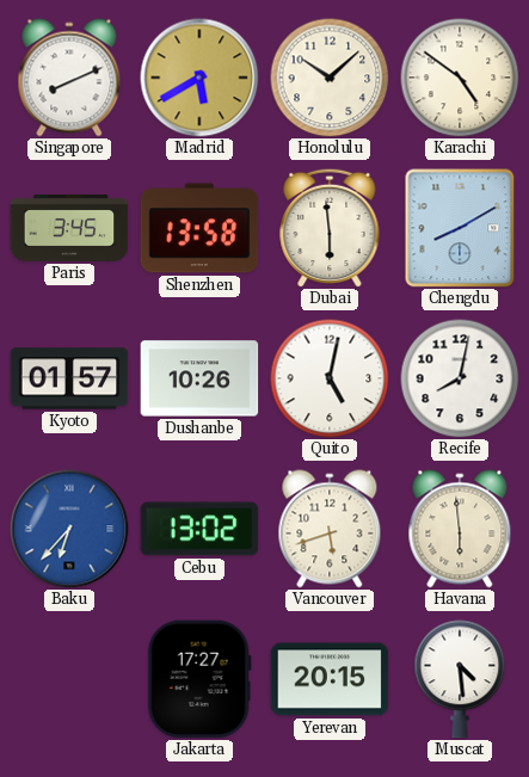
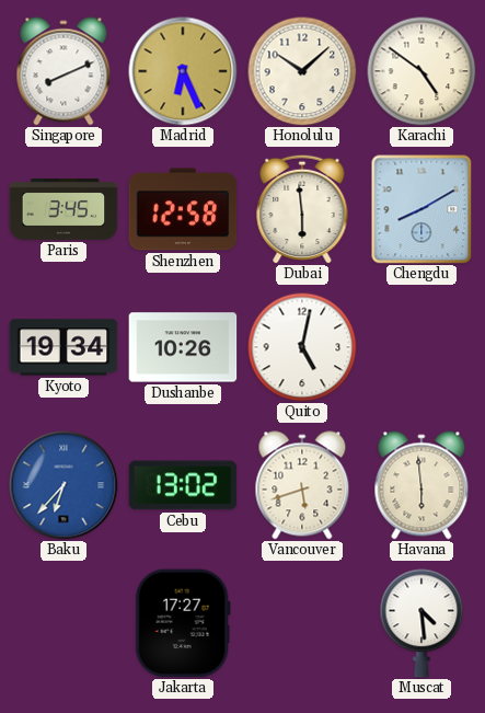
Madrid: 5:40 -> 6:26 (183, 71)
Shenzhen: 13:58 -> 12:58 (183, 209)
Kyoto: 01:57 -> 19:34 (63, 347)
Recife: 8:02 -> none (460, 378)
Yerevan: 20:15 -> none (330, 679)
